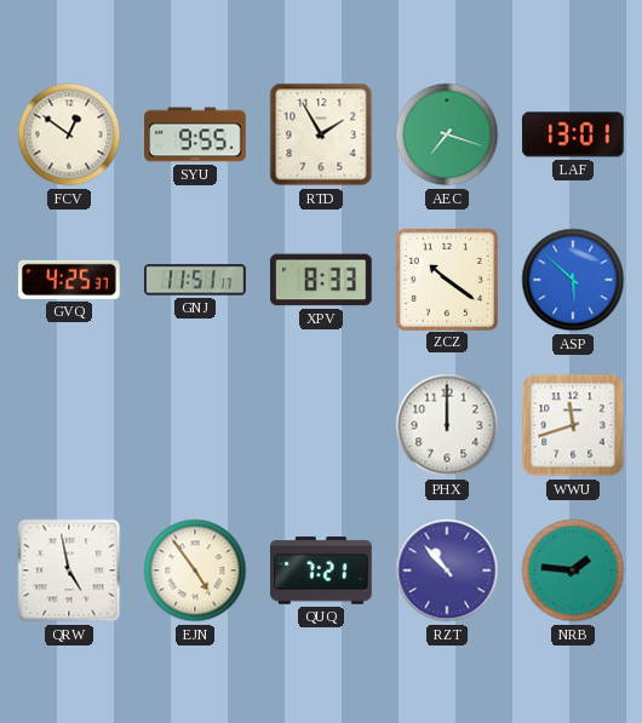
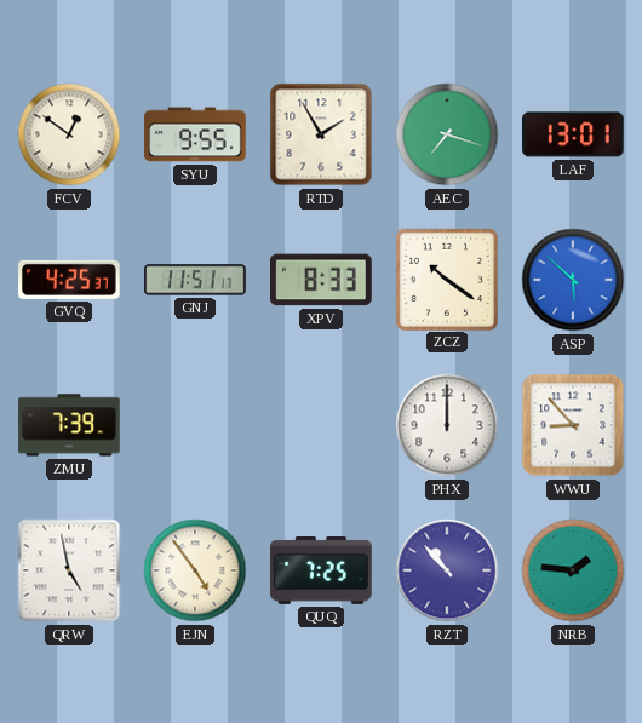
ZMU: none -> 7:39 (69, 425)
WWU: 11:42 -> 8:53 (573, 425)
QUQ: 7:21 -> 7:25 (321, 572)
